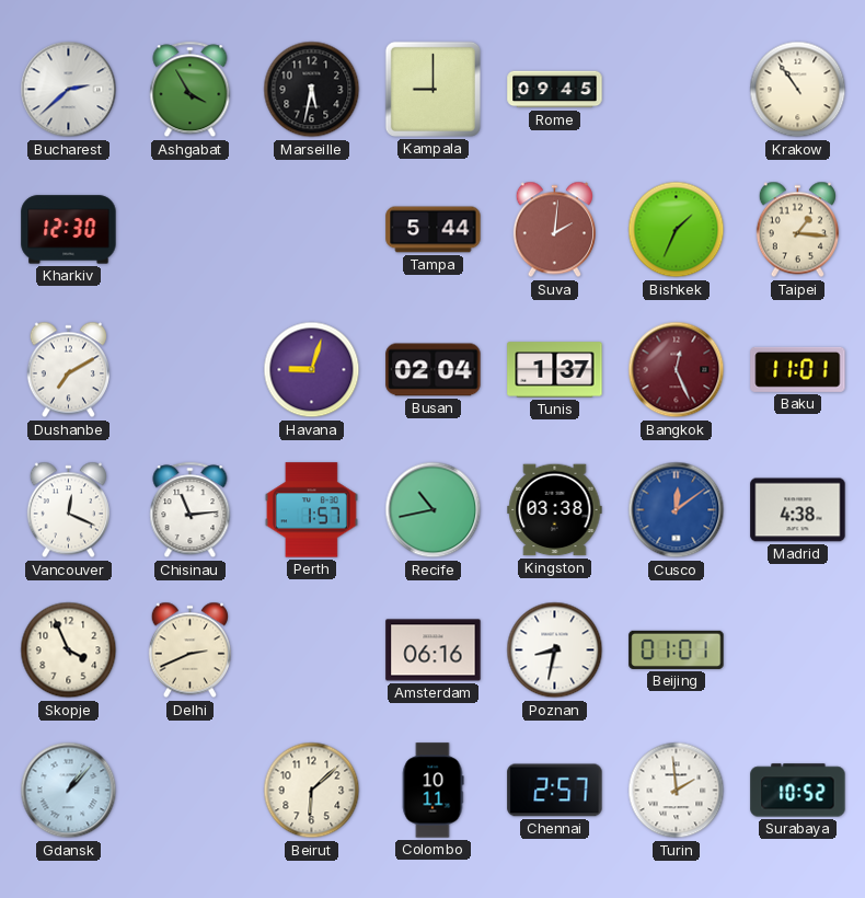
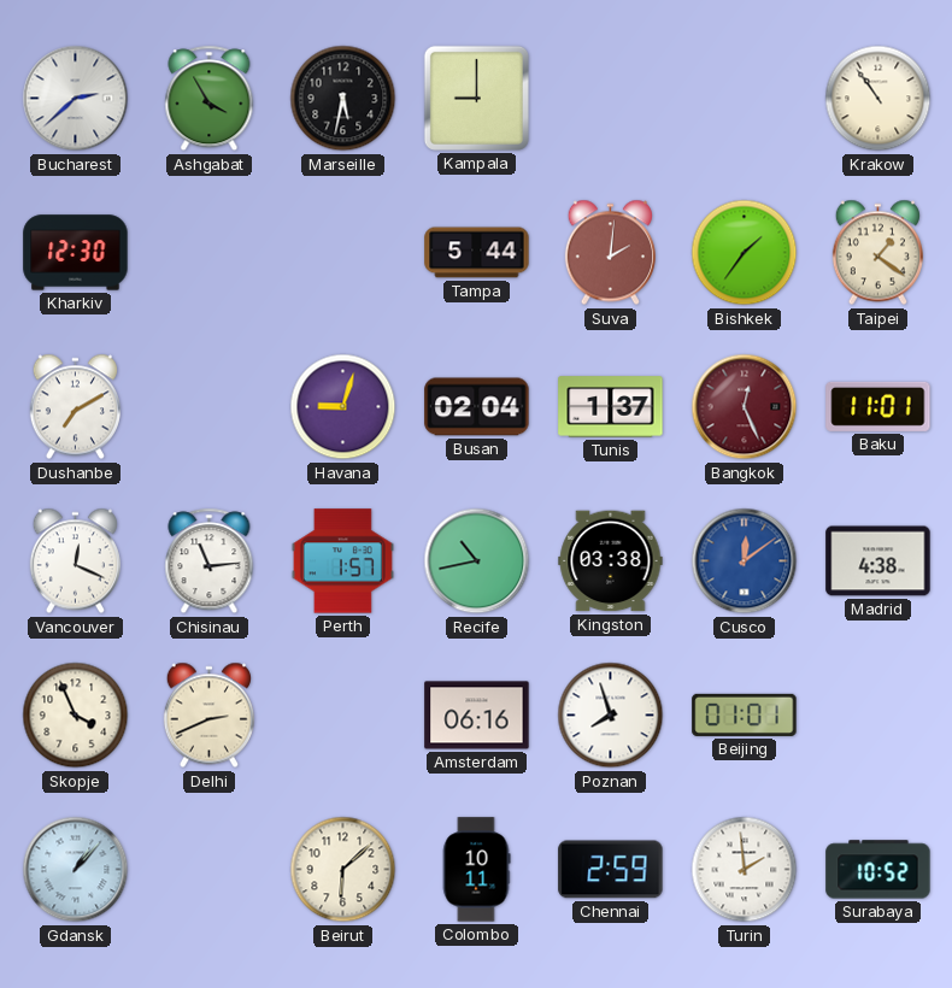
Rome: 09:45 -> none (555, 90)
Bishkek: 1:34 -> 1:36 (745, 253)
Taipei: 1:16 -> 1:21 (877, 253)
Poznan: 8:32 -> 7:57 (611, 716)
Chennai: 2:57 -> 2:59 (611, 870)
